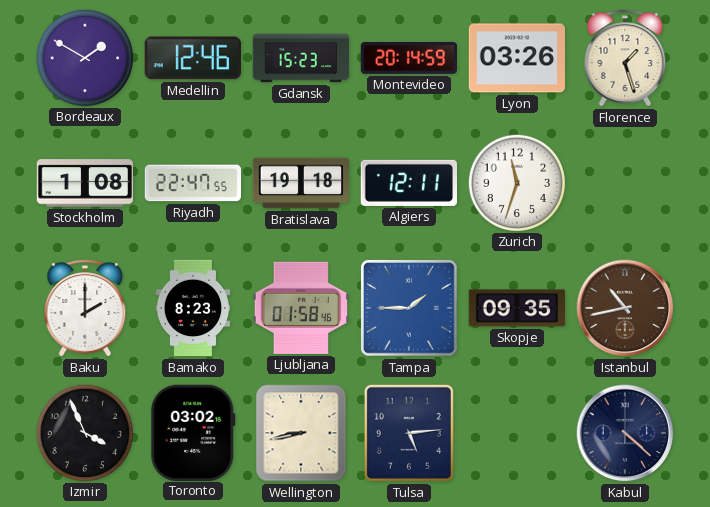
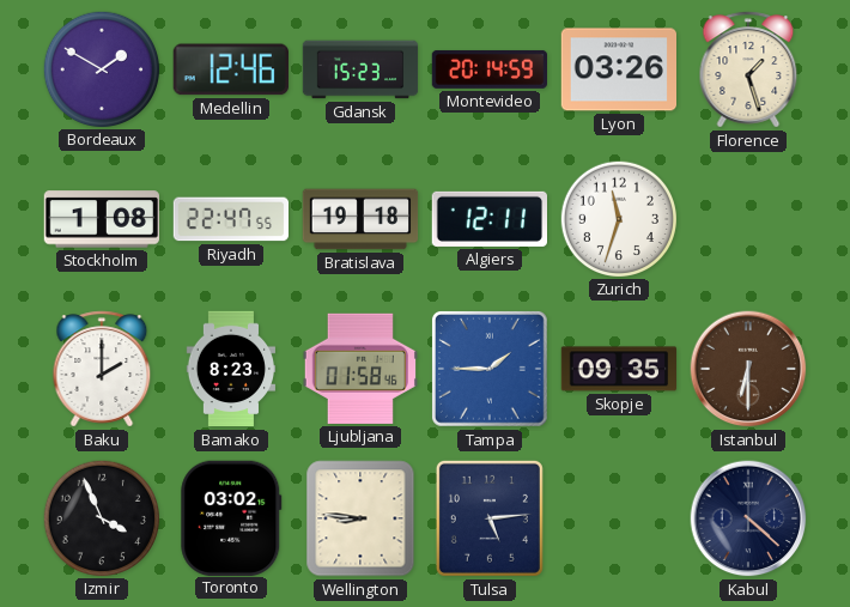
Istanbul: 10:43 -> 6:30 (748, 369)
Wellington: 8:43 -> 8:46 (360, 518)
